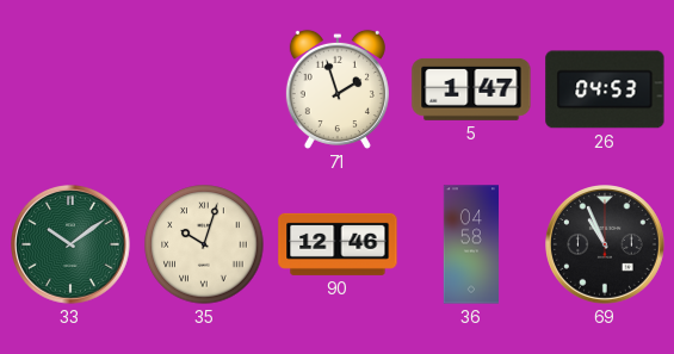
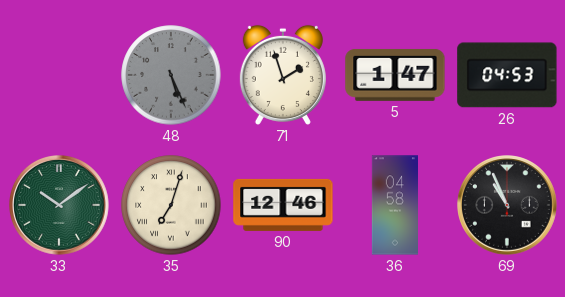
48: none -> 5:26 (171, 75)
35: 10:03 -> 7:03 (171, 205)
